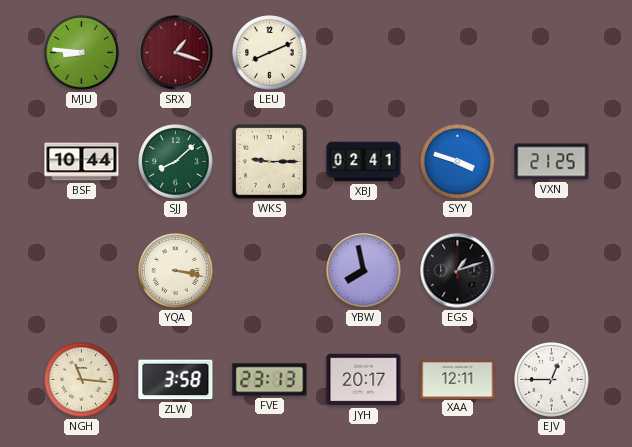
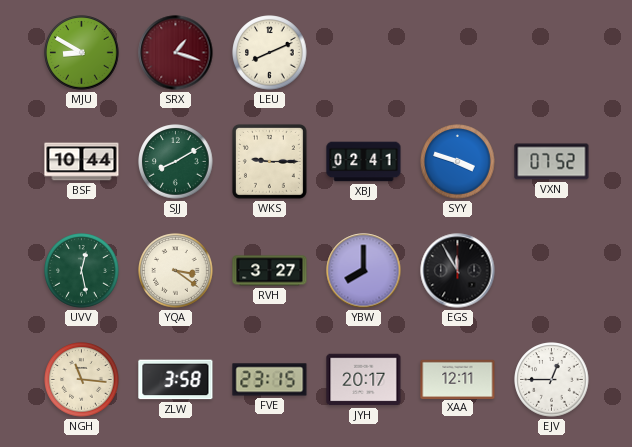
MJU: 8:46 -> 8:50 (82, 53)
SJJ: 8:08 -> 8:10 (176, 162)
VXN: 21:25 -> 07:52 (552, 162)
UVV: none -> 12:28 (82, 271)
YQA: 3:17 -> 3:21 (176, 271)
RVH: none -> 3:27 (270, 271)
YBW: 7:58 -> 8:00 (364, 271)
EGS: 1:12 -> 11:55 (458, 271)
FVE: 23:13 -> 23:15 (270, 380)
